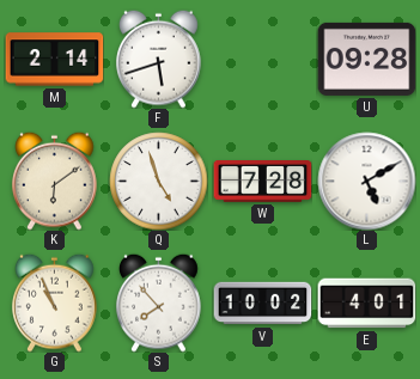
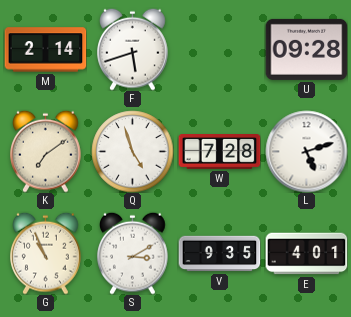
K: 6:09 -> 7:09 (46, 151)
L: 5:10 -> 5:12 (306, 151)
S: 7:53 -> 3:10 (133, 253)
V: 10:02 -> 9:35 (219, 254)
